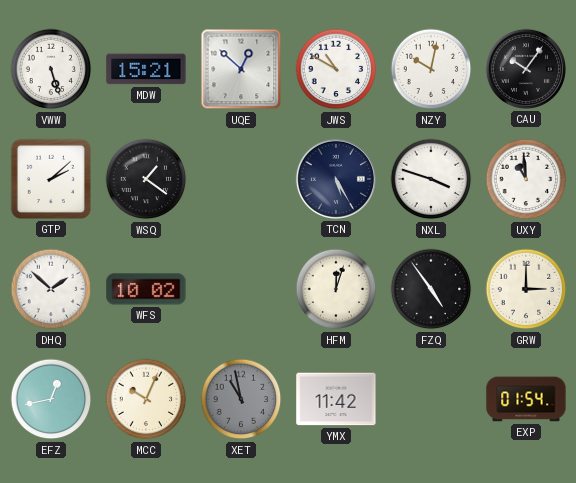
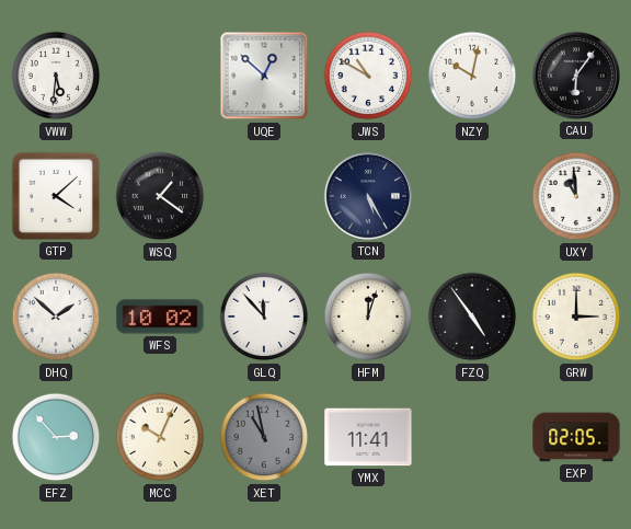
VWW: 5:27 -> 5:31 (56, 76)
MDW: 15:21 -> none (146, 69)
CAU: 10:06 -> 6:06 (576, 76)
GTP: 2:08 -> 4:08 (56, 196)
NXL: 3:48 -> none (431, 179)
GLQ: none -> 11:53 (264, 317)
EFZ: 12:43 -> 2:53 (56, 437)
YMX: 11:42 -> 11:41 (368, 437)
EXP: 01:54 -> 02:05 (576, 437)
